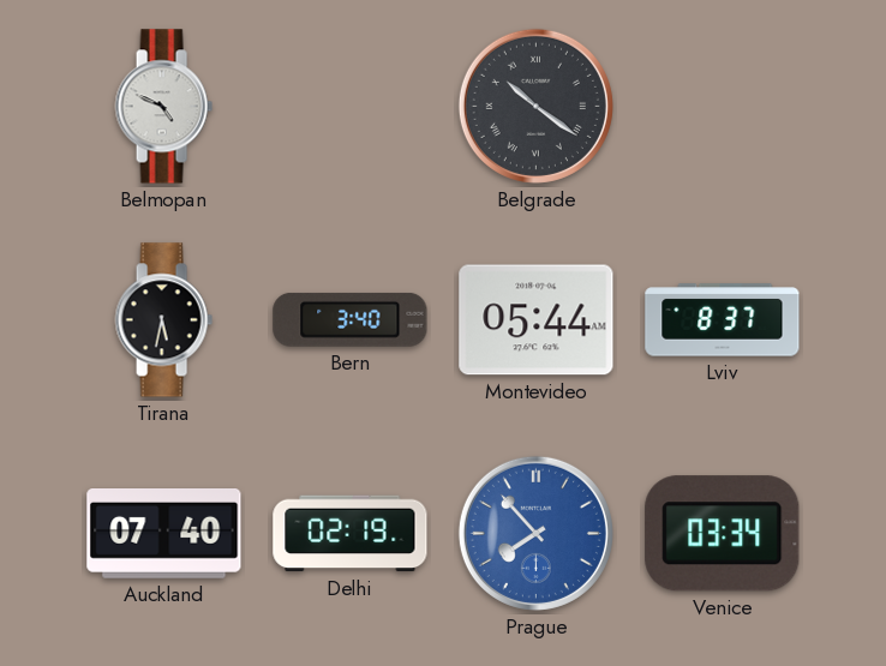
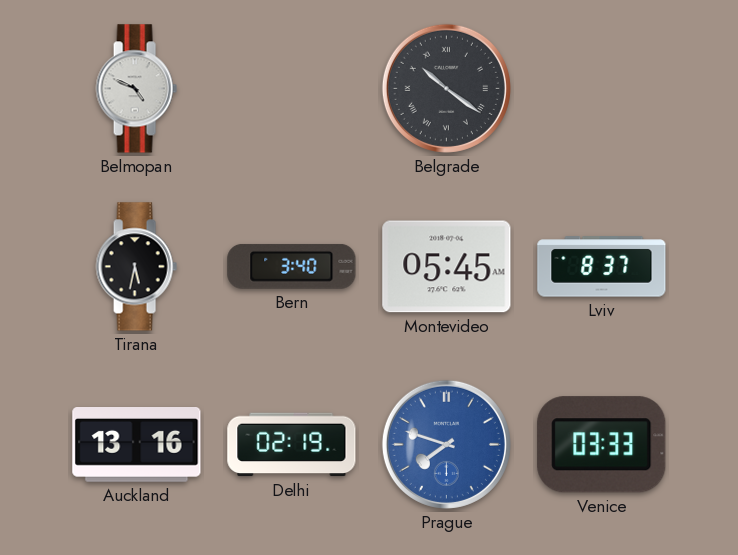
Montevideo: 05:44 -> 05:45 (447, 267)
Auckland: 07:40 -> 13:16 (137, 445)
Prague: 7:53 -> 7:48 (446, 444)
Venice: 03:34 -> 03:33 (602, 445)
